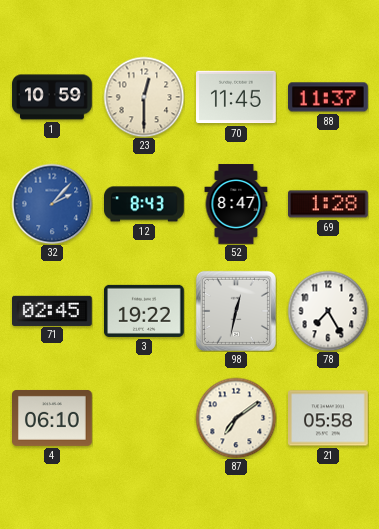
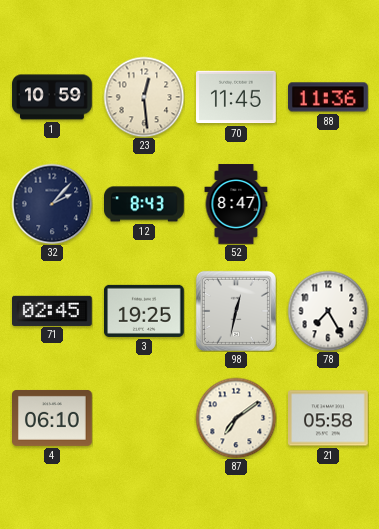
23: 12:30 -> 12:29 (144, 97)
88: 11:37 -> 11:36 (329, 97)
32 dial: blue -> navy (52, 204)
69: 1:28 -> none (329, 204)
3: 19:22 -> 19:25 (145, 311)
